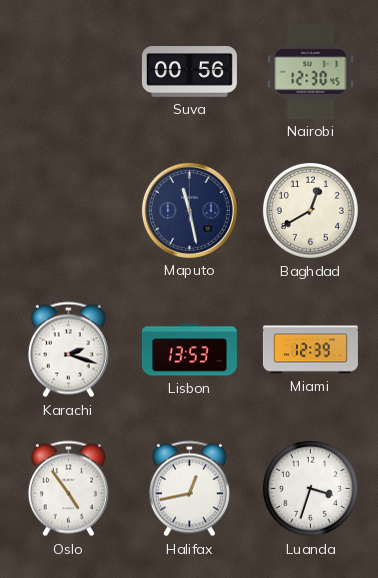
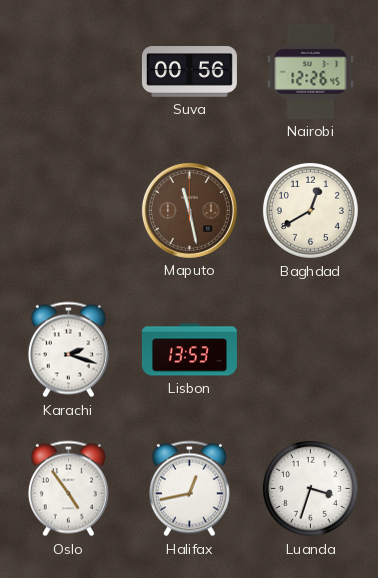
Nairobi: 12:30 -> 12:26 (311, 71)
Maputo dial: navy -> brown (189, 210)
Miami: 12:39 -> none (310, 350)
